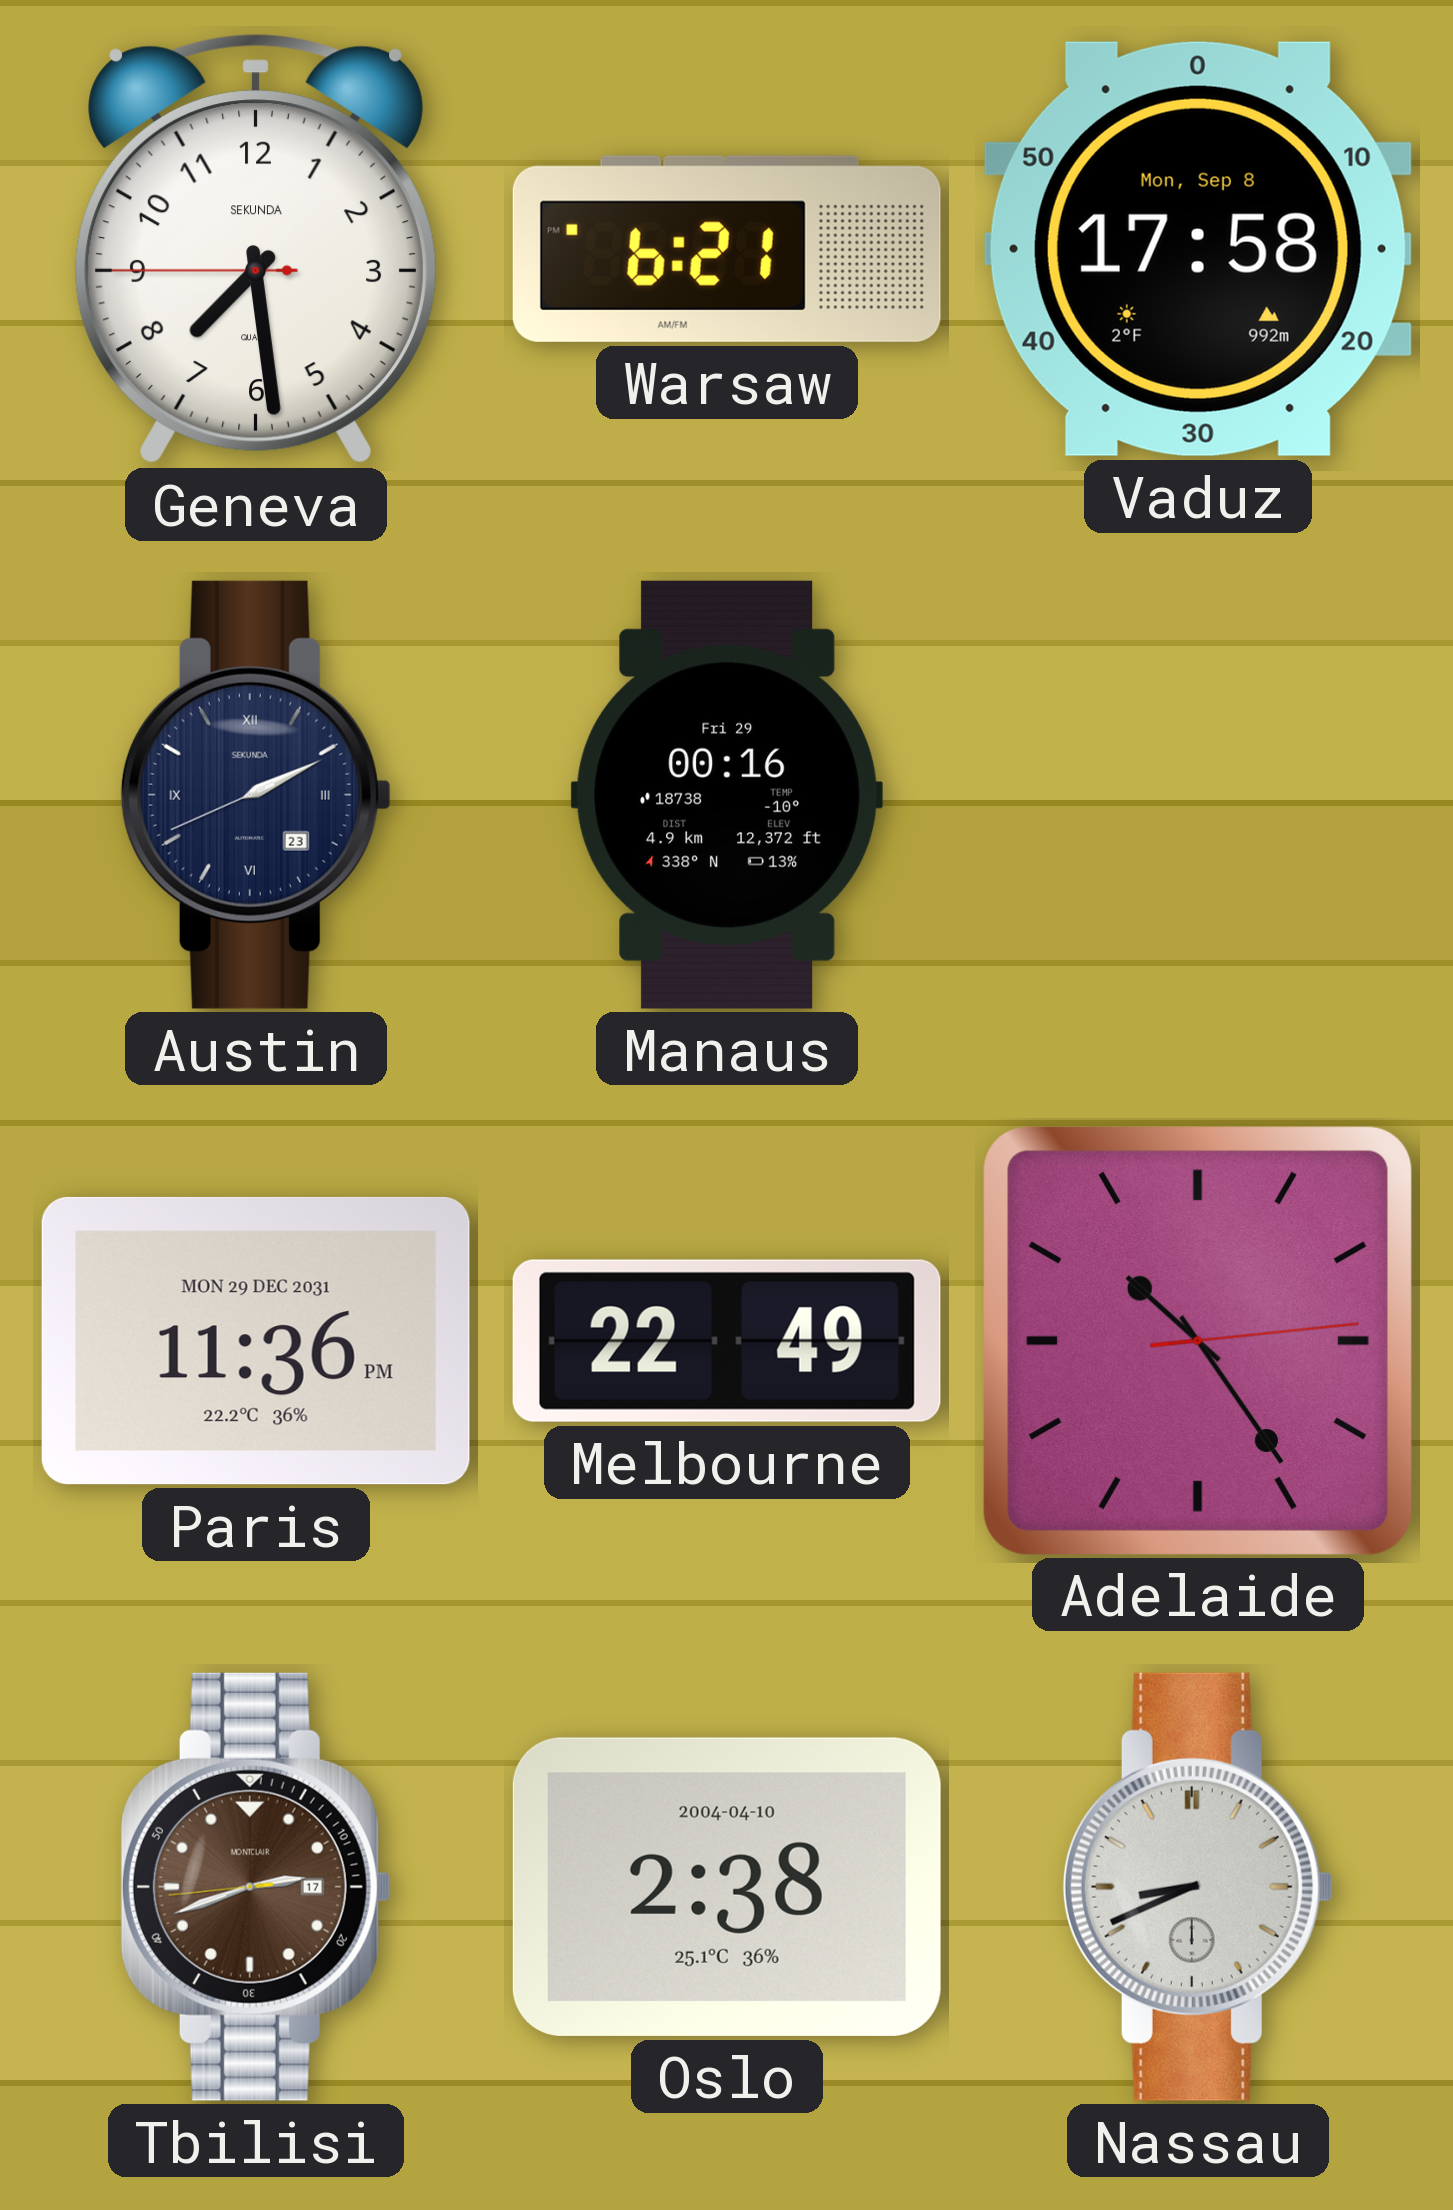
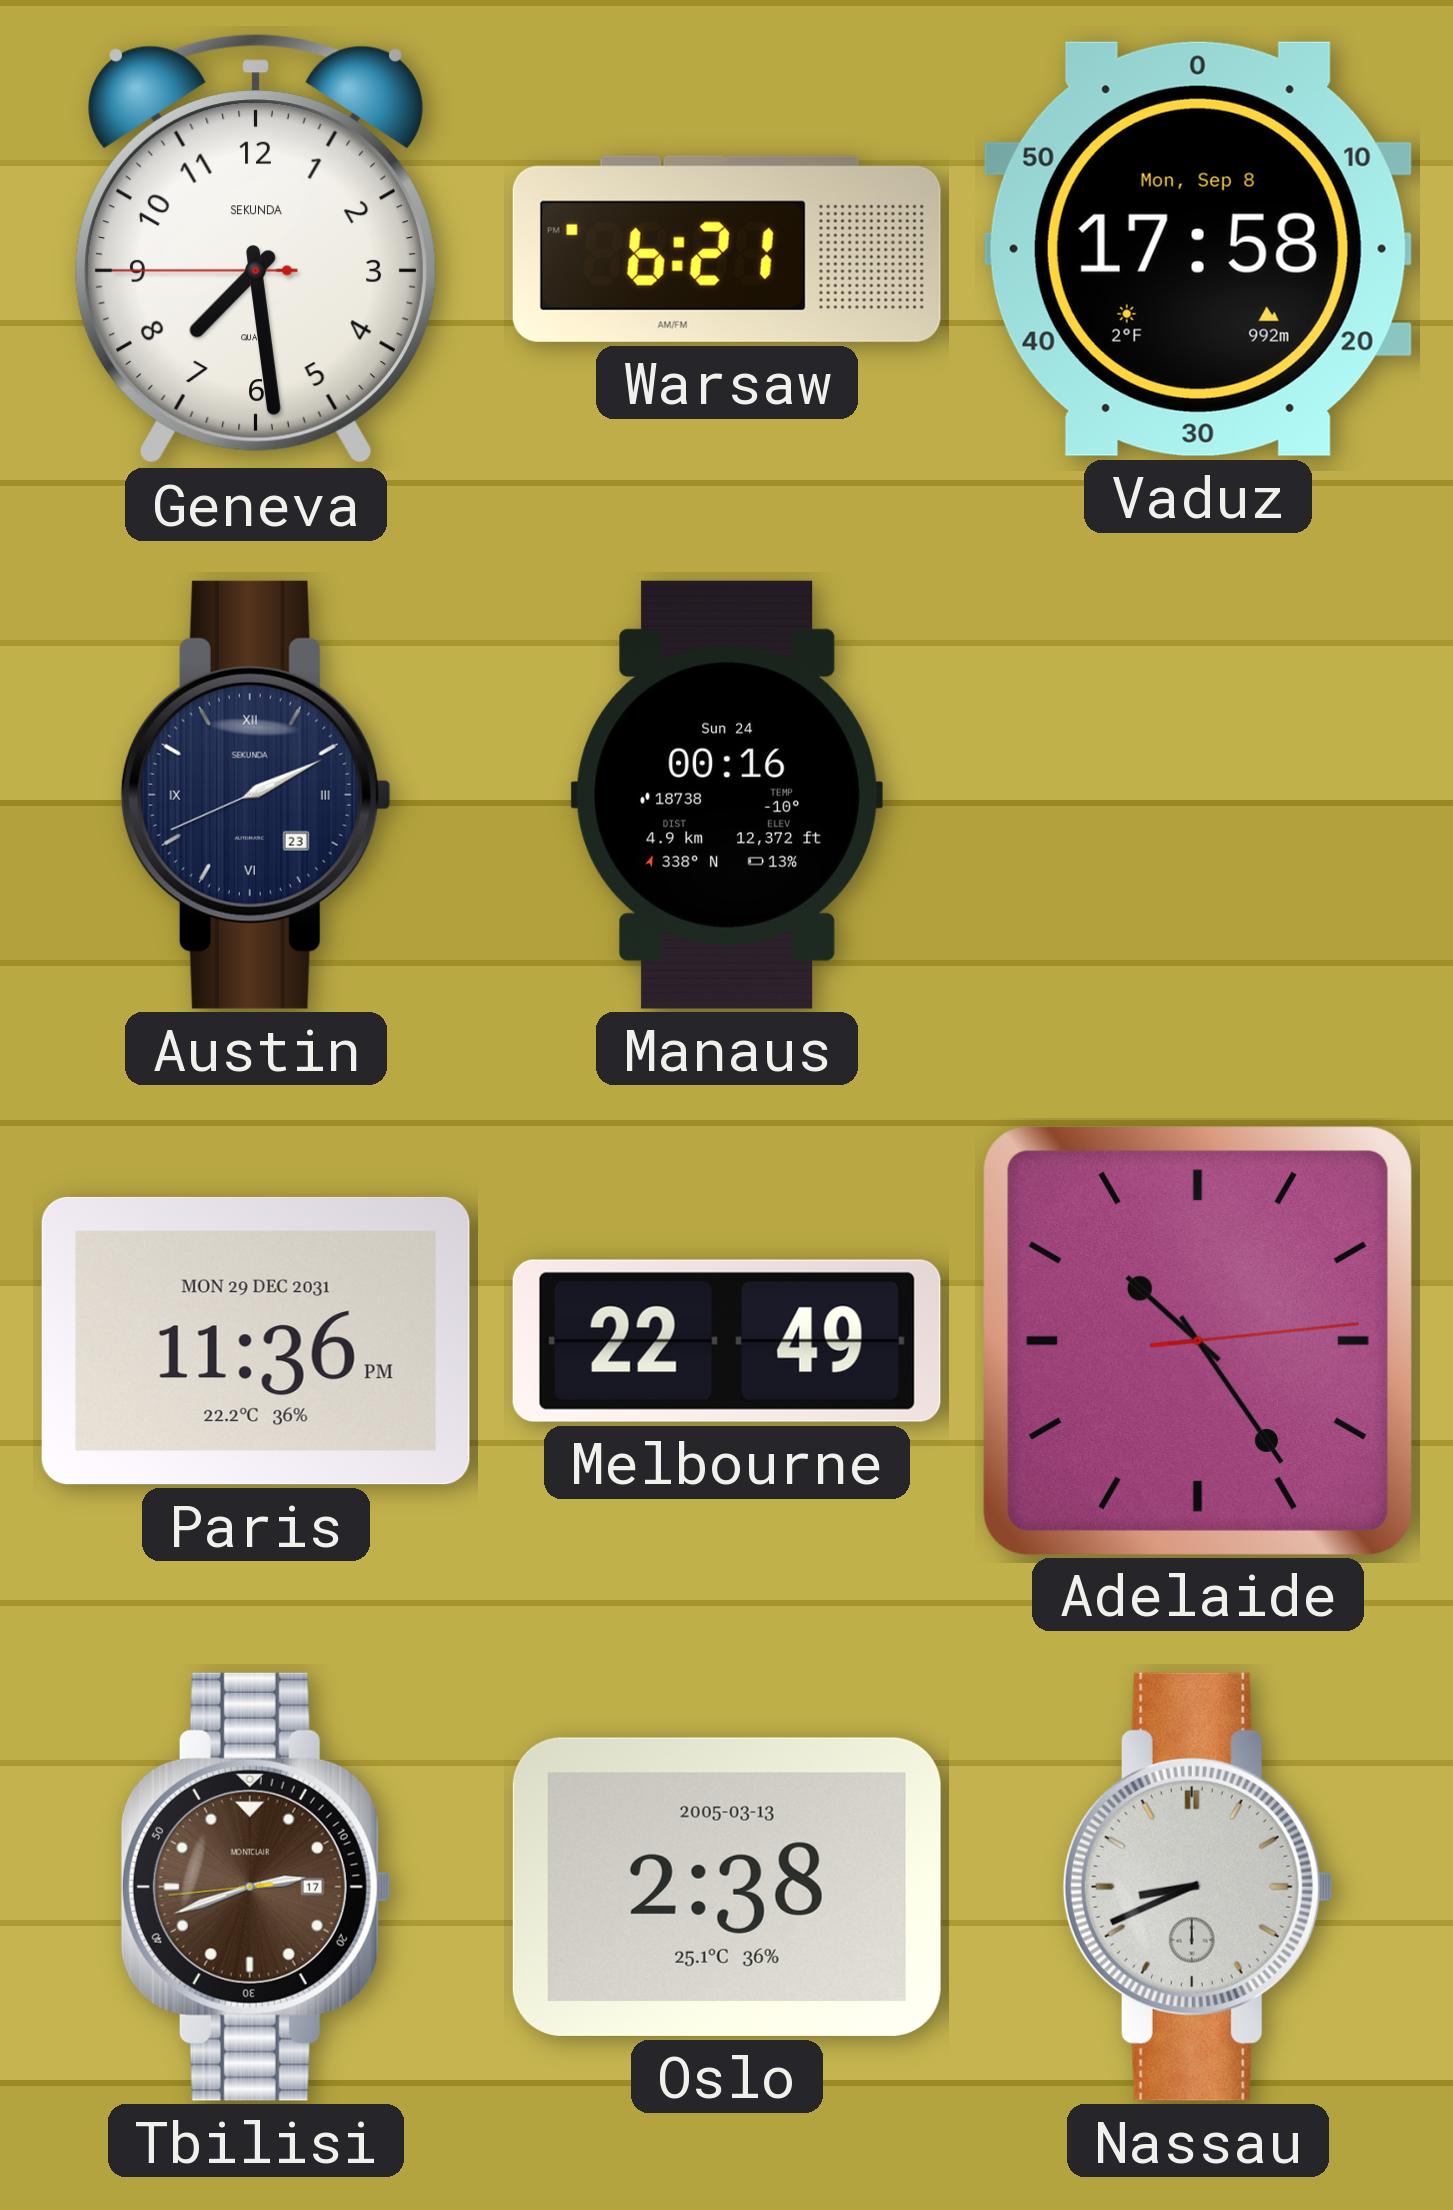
Manaus date: Fri 29 -> Sun 24 (727, 795)
Oslo date: 2004-04-10 -> 2005-03-13 (727, 1887)
